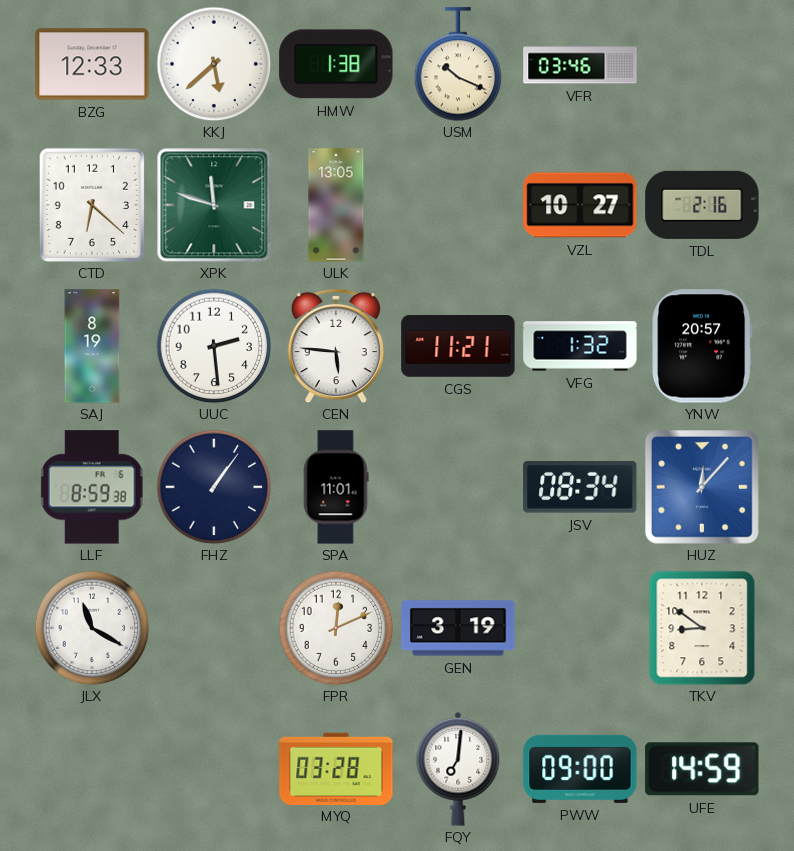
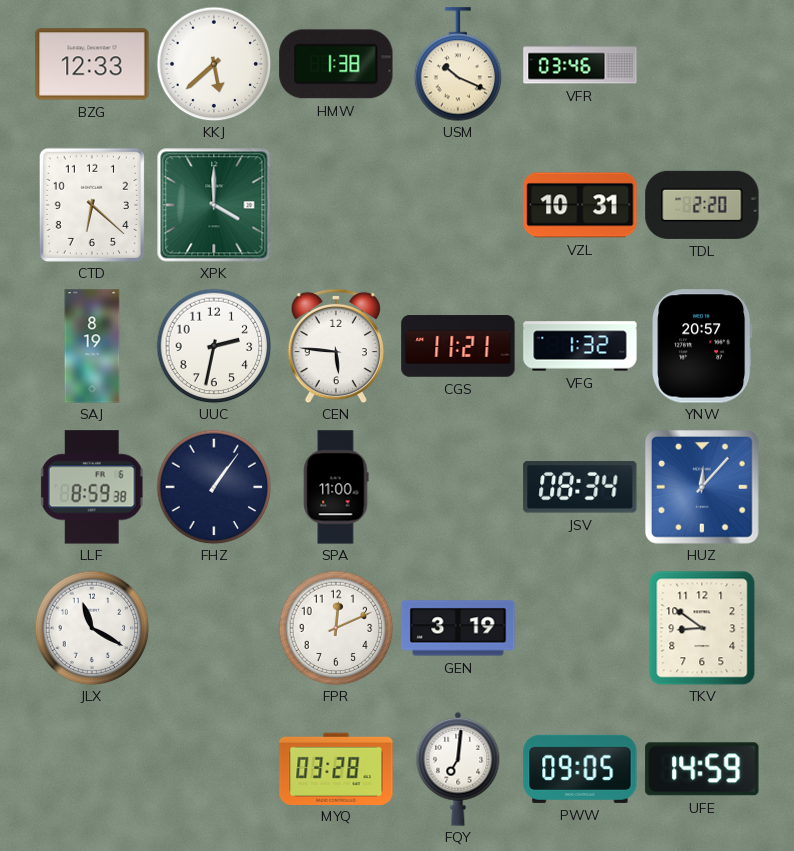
XPK: 11:48 -> 4:00 (214, 205)
ULK: 13:05 -> none (336, 205)
VZL: 10:27 -> 10:31 (580, 205)
TDL: 2:16 -> 2:20 (702, 205)
UUC: 2:29 -> 2:32 (214, 346)
SPA: 11:01 -> 11:00 (336, 487)
PWW: 09:00 -> 09:05 (580, 769)
